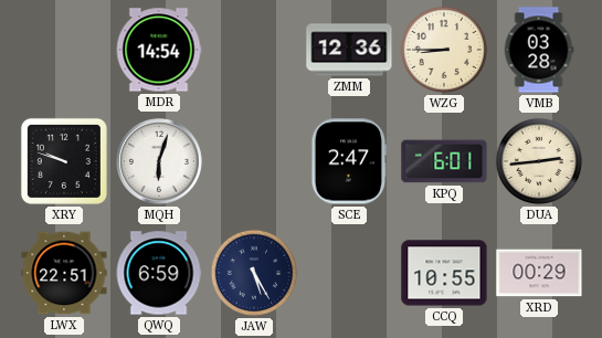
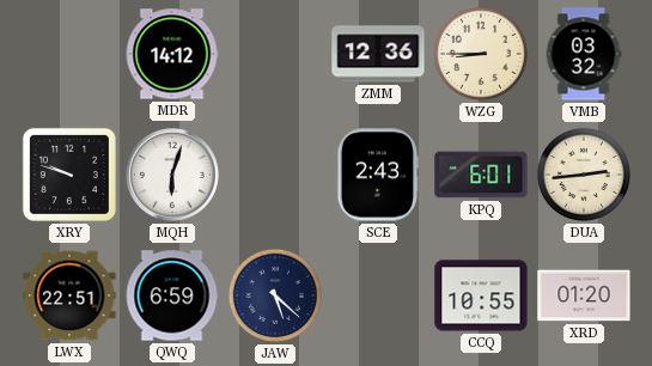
MDR: 14:54 -> 14:12 (172, 54)
VMB: 03:28 -> 03:32 (584, 54)
SCE: 2:47 -> 2:43 (378, 175)
JAW: 5:25 -> 5:22 (275, 295)
XRD: 00:29 -> 01:20 (584, 295)
